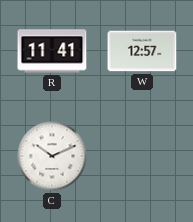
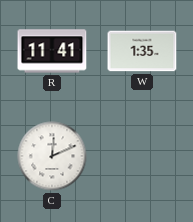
W: 12:57 -> 1:35 (142, 51)
C: 10:11 -> 12:11 (52, 156)
